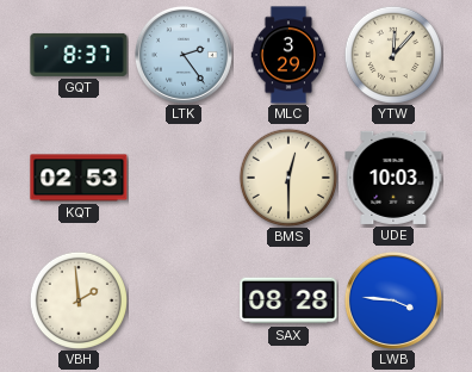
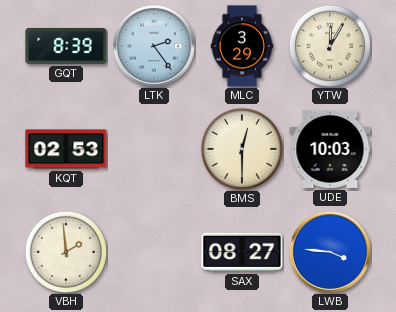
GQT: 8:37 -> 8:39 (66, 46)
YTW: 12:07 -> 12:05 (330, 46)
SAX: 08:28 -> 08:27 (242, 252)
